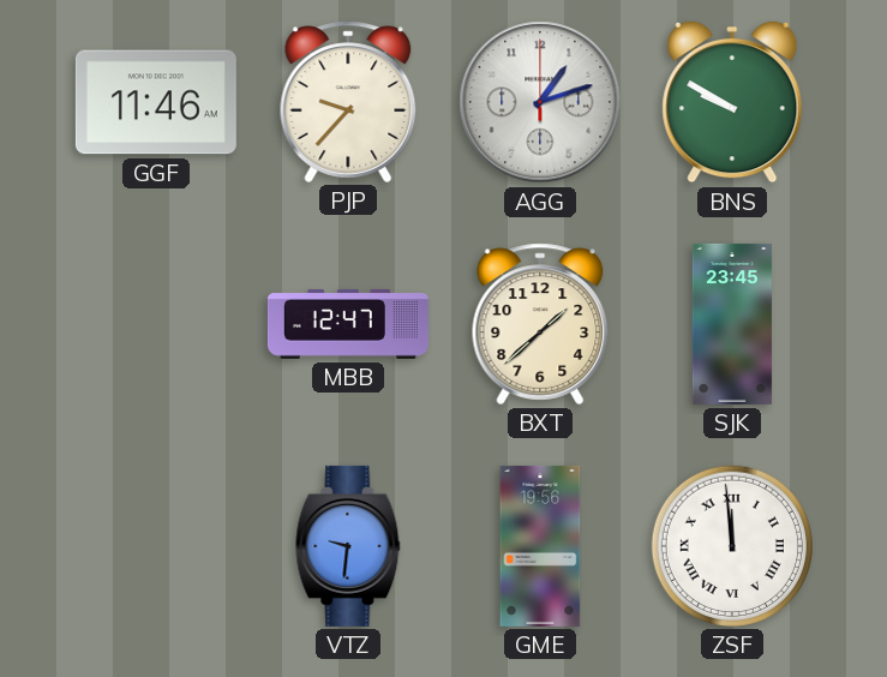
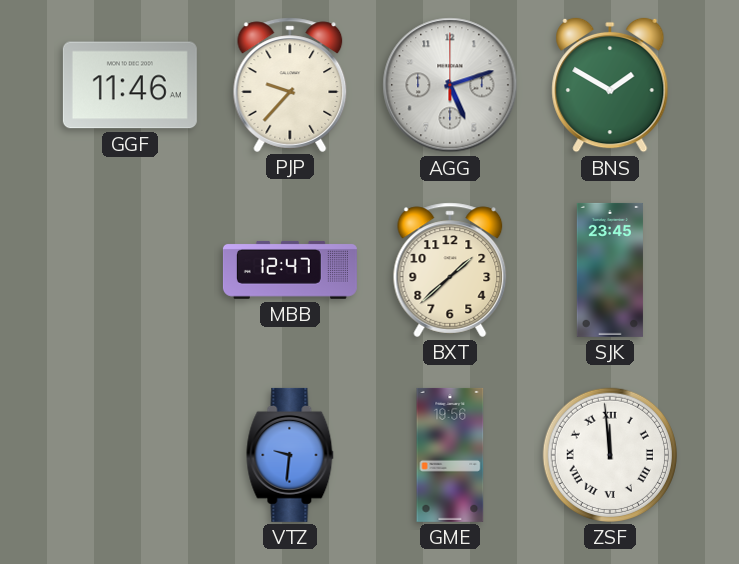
AGG: 1:12 -> 5:12 (450, 85)
BNS: 9:50 -> 1:50 (610, 85)
